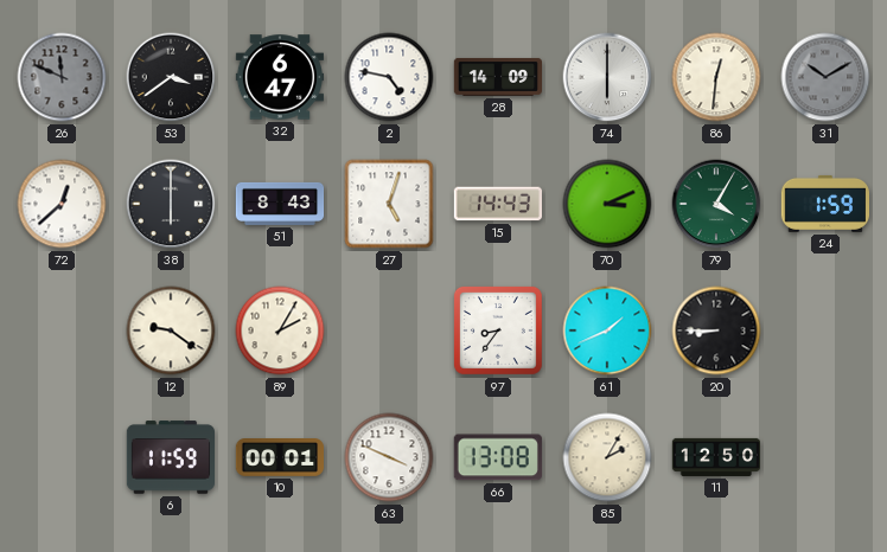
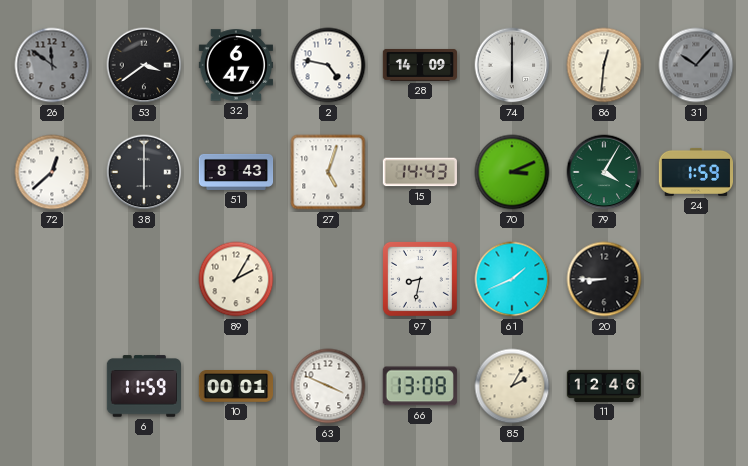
26: 11:49 -> 11:51 (52, 65)
31: 10:10 -> 10:07 (696, 65)
12: 9:21 -> none (171, 330)
97: 8:36 -> 8:32 (420, 279)
11: 12:50 -> 12:46 (603, 386)
